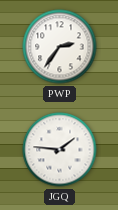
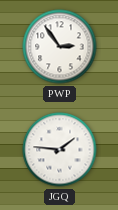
PWP: 2:36 -> 2:54 (60, 47)
